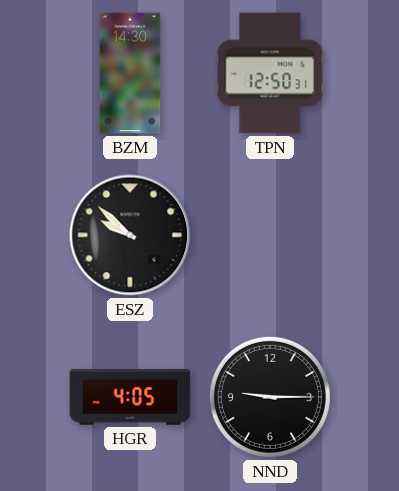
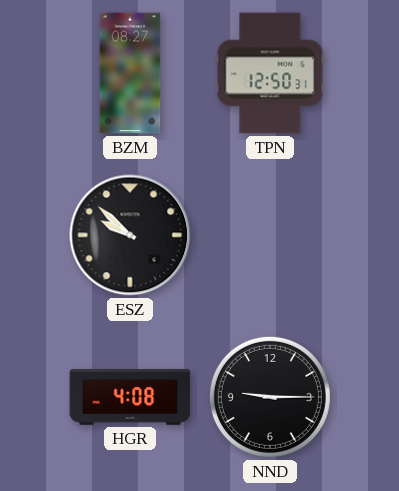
BZM: 14:30 -> 08:27 (130, 73)
HGR: 4:05 -> 4:08 (130, 397)
